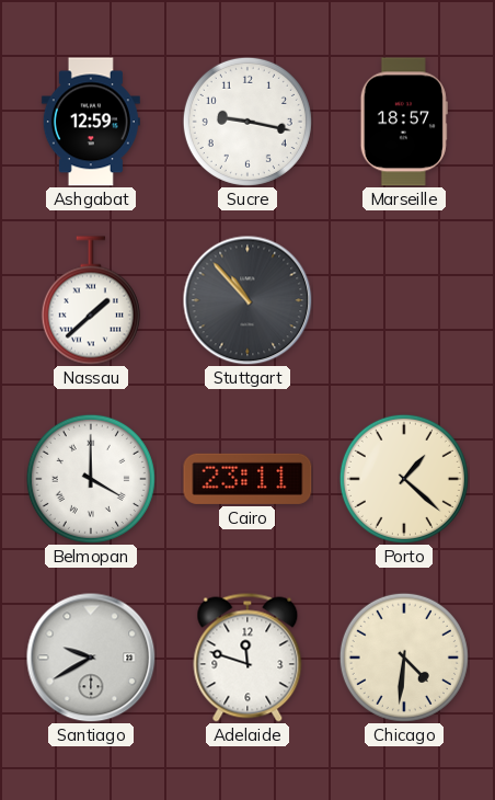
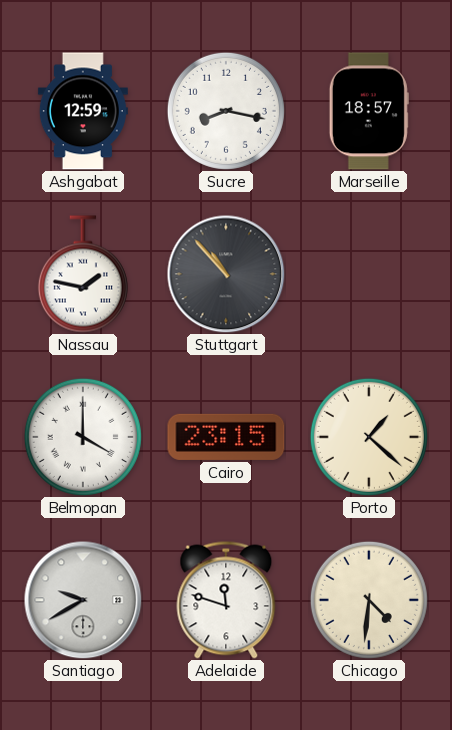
Sucre: 9:17 -> 8:17 (226, 111)
Nassau: 1:38 -> 1:47 (83, 274)
Cairo: 23:11 -> 23:15 (226, 437)
